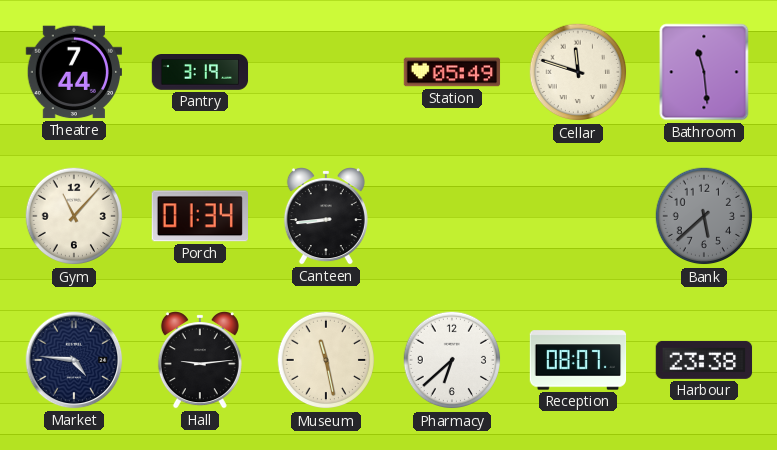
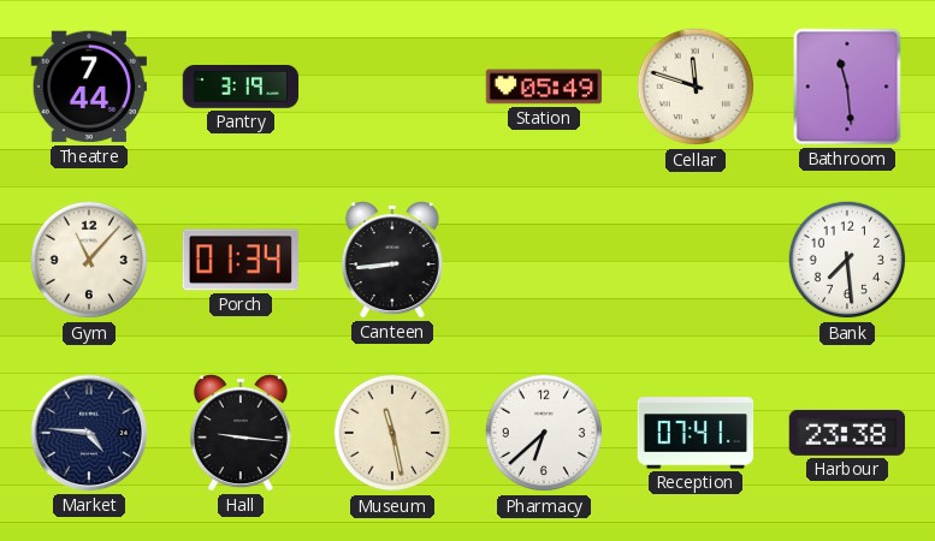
Bank: 5:38 -> 7:29 (847, 260)
Bank dial: grey -> white (847, 260)
Hall: 9:14 -> 9:16 (241, 433)
Reception: 08:07 -> 07:41 (696, 433)
